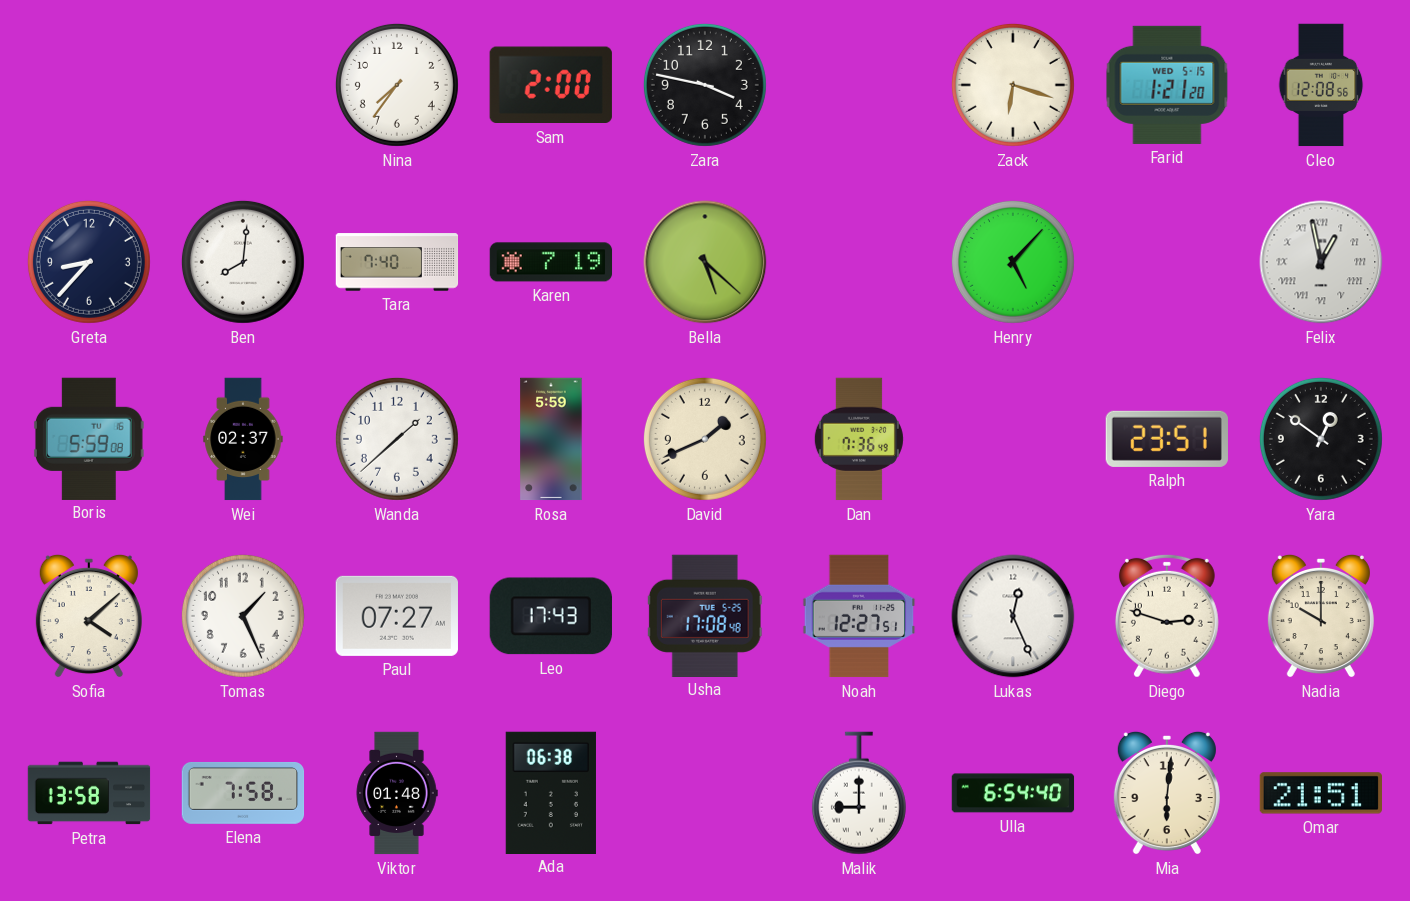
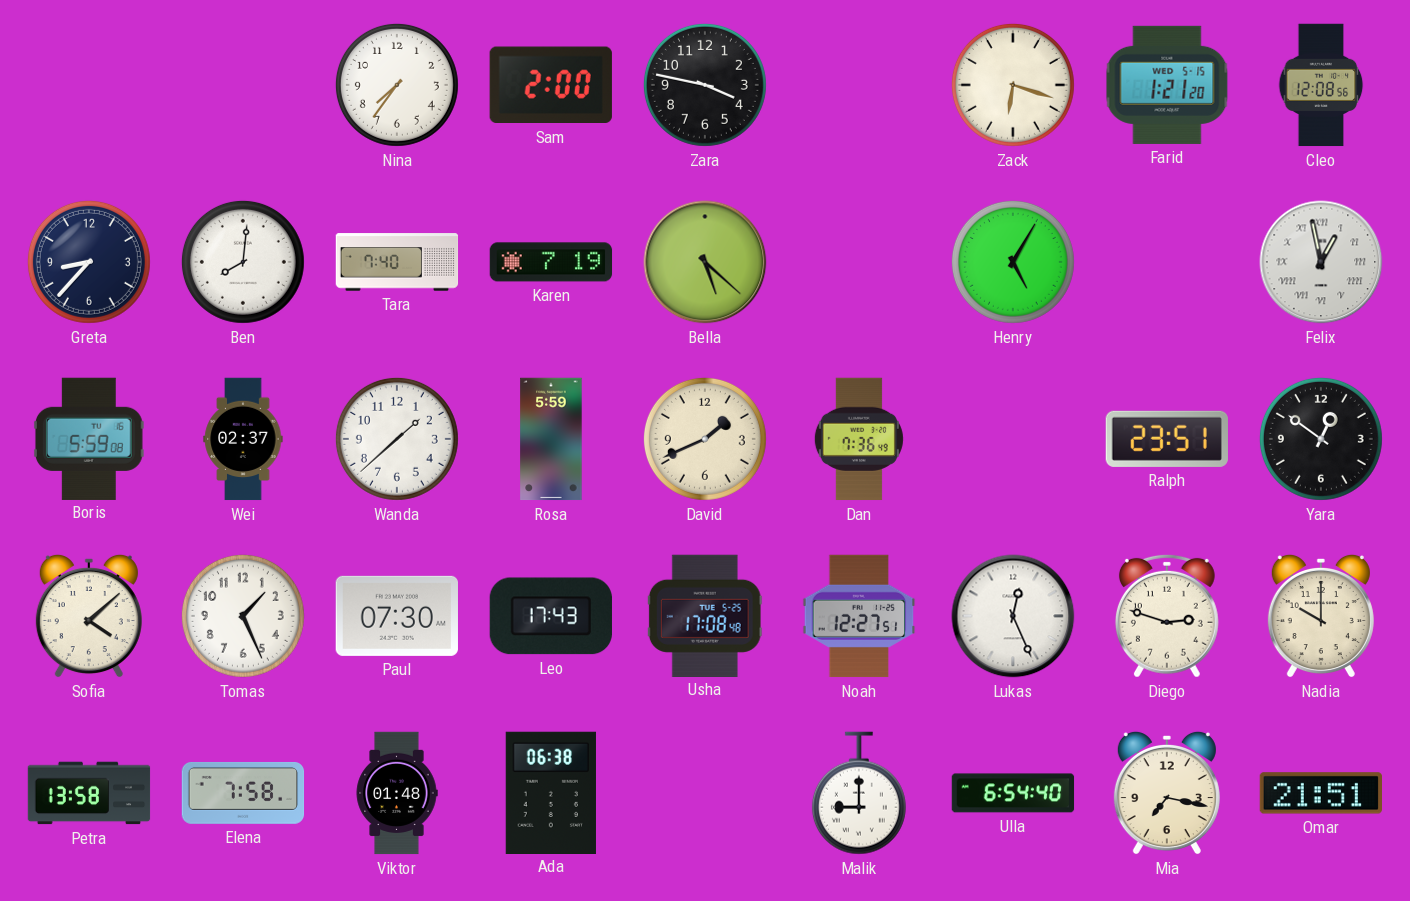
Henry: 5:07 -> 5:05 (1013, 262)
Paul: 07:27 -> 07:30 (397, 616)
Mia: 6:01 -> 7:17 (1167, 793)
